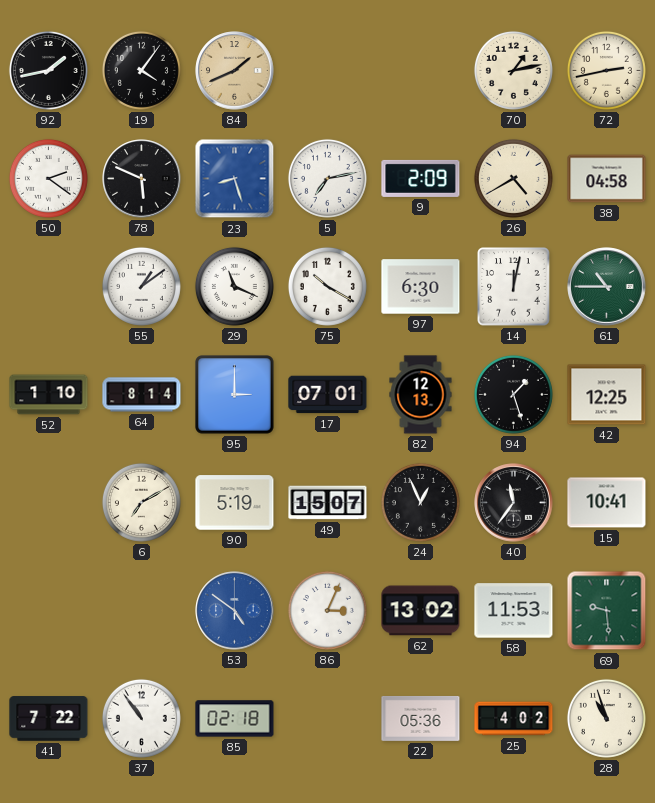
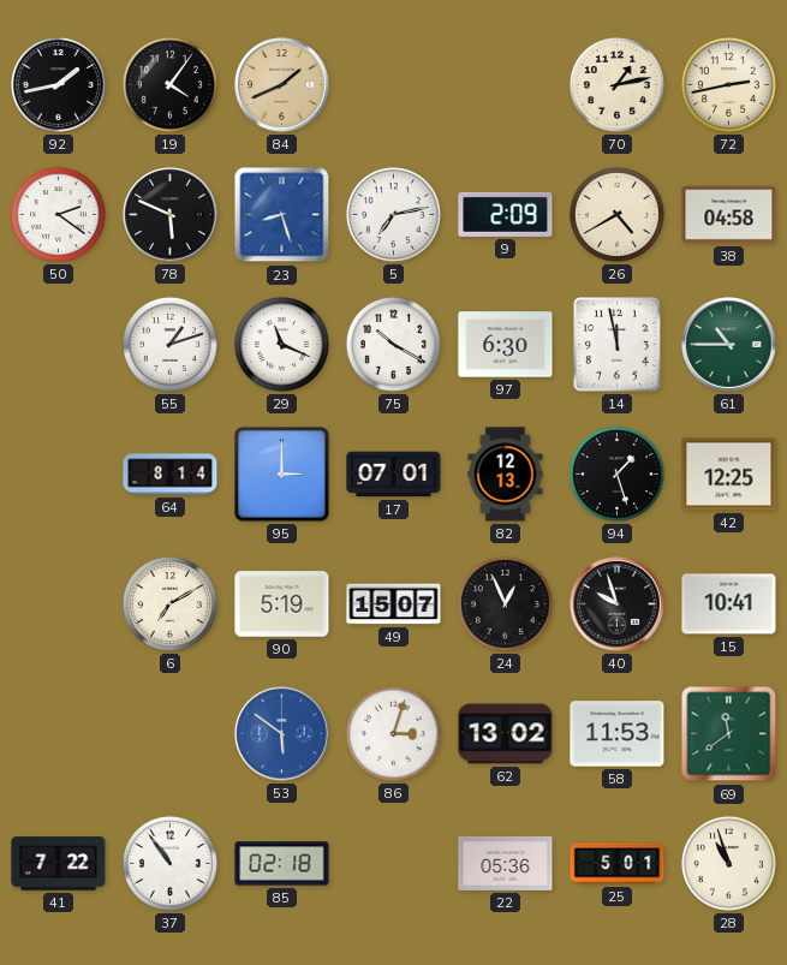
55: 1:09 -> 1:12 (169, 344)
14: 12:02 -> 11:58 (618, 345)
52: 1:10 -> none (49, 395)
40: 11:36 -> 9:57 (618, 604)
53: 4:51 -> 5:51 (282, 734)
86: 3:04 -> 3:03 (393, 733)
69: 9:29 -> 11:39 (729, 734)
25: 4:02 -> 5:01 (618, 864)
